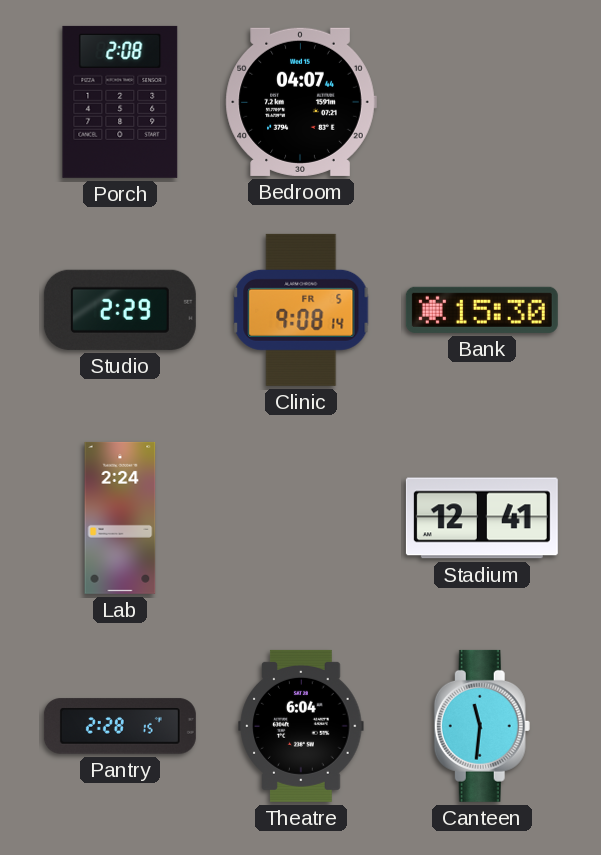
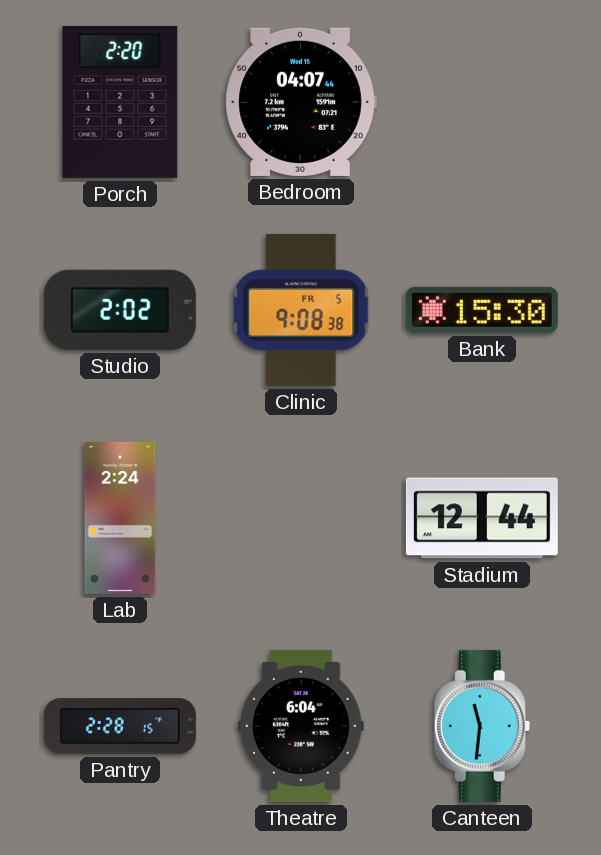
Porch: 2:08 -> 2:20 (120, 102)
Studio: 2:29 -> 2:02 (120, 310)
Clinic: 9:08:14 -> 9:08:38 (301, 310)
Stadium: 12:41 -> 12:44 (482, 518)
